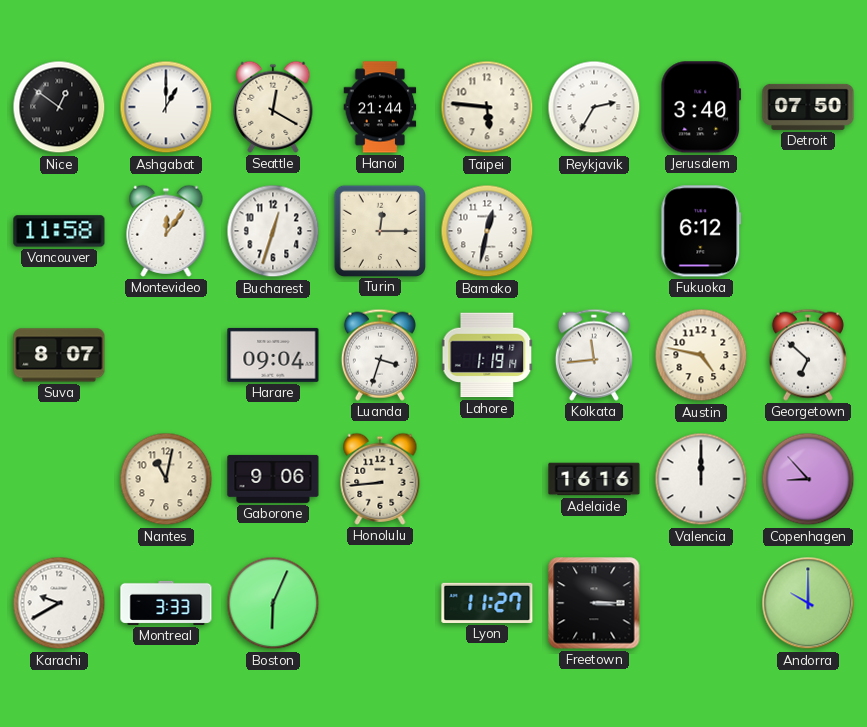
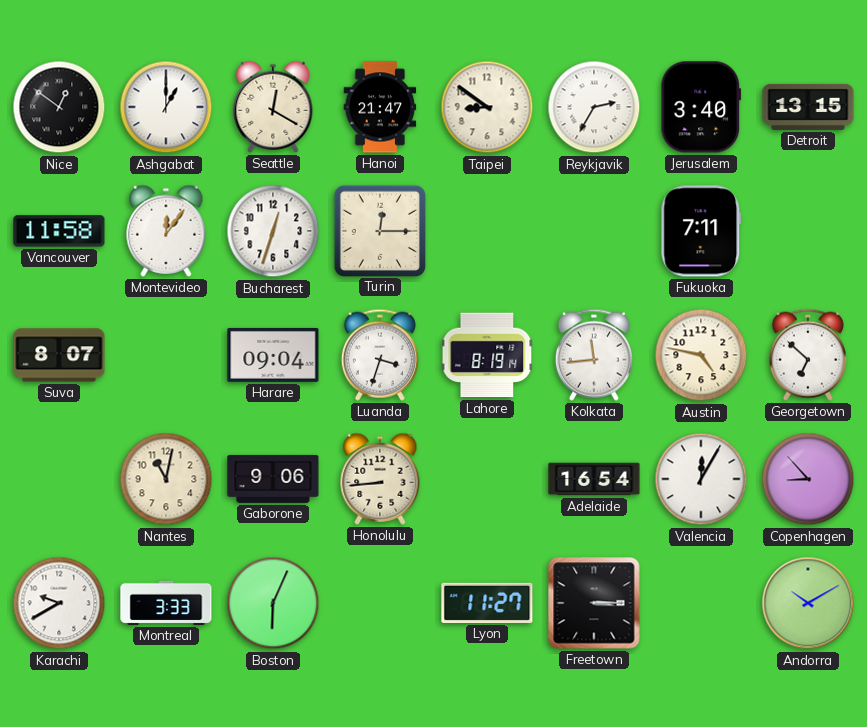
Hanoi: 21:44 -> 21:47 (380, 107)
Taipei: 5:46 -> 8:51 (487, 107)
Detroit: 07:50 -> 13:15 (808, 107)
Bamako: 12:32 -> none (487, 231)
Fukuoka: 6:12 -> 7:11 (701, 231)
Lahore: 1:19 -> 8:19 (487, 355)
Adelaide: 16:16 -> 16:54 (594, 479)
Valencia: 12:00 -> 12:05 (701, 479)
Andorra: 10:00 -> 10:10 (808, 603)
